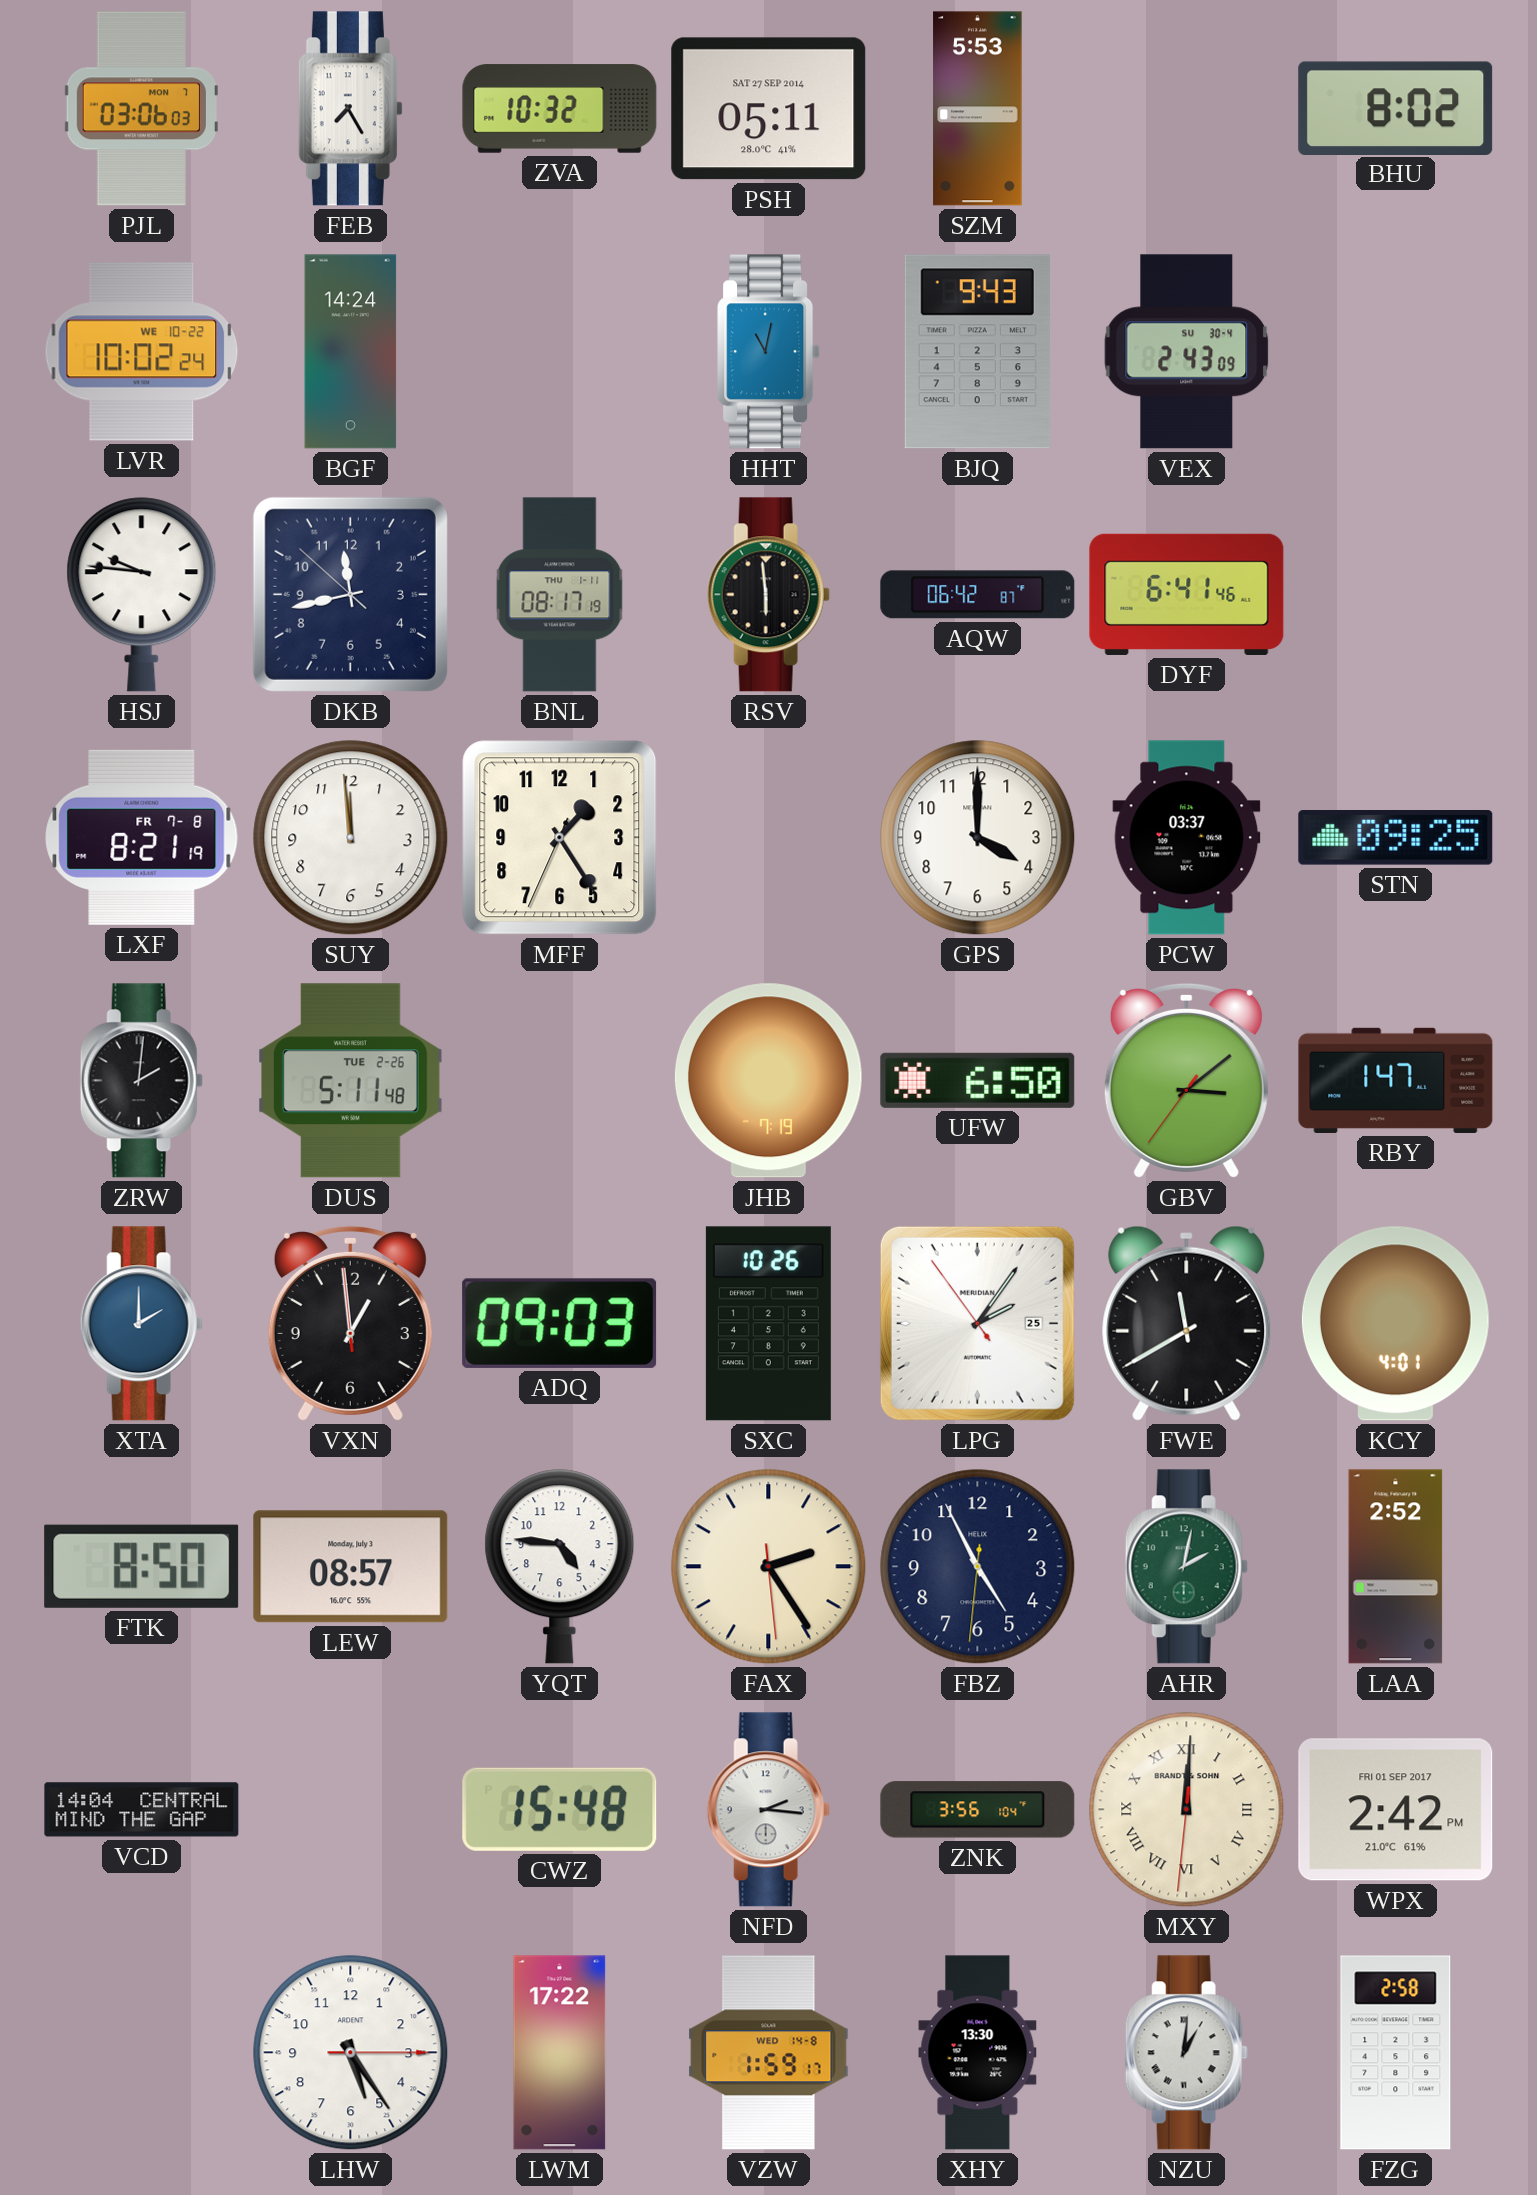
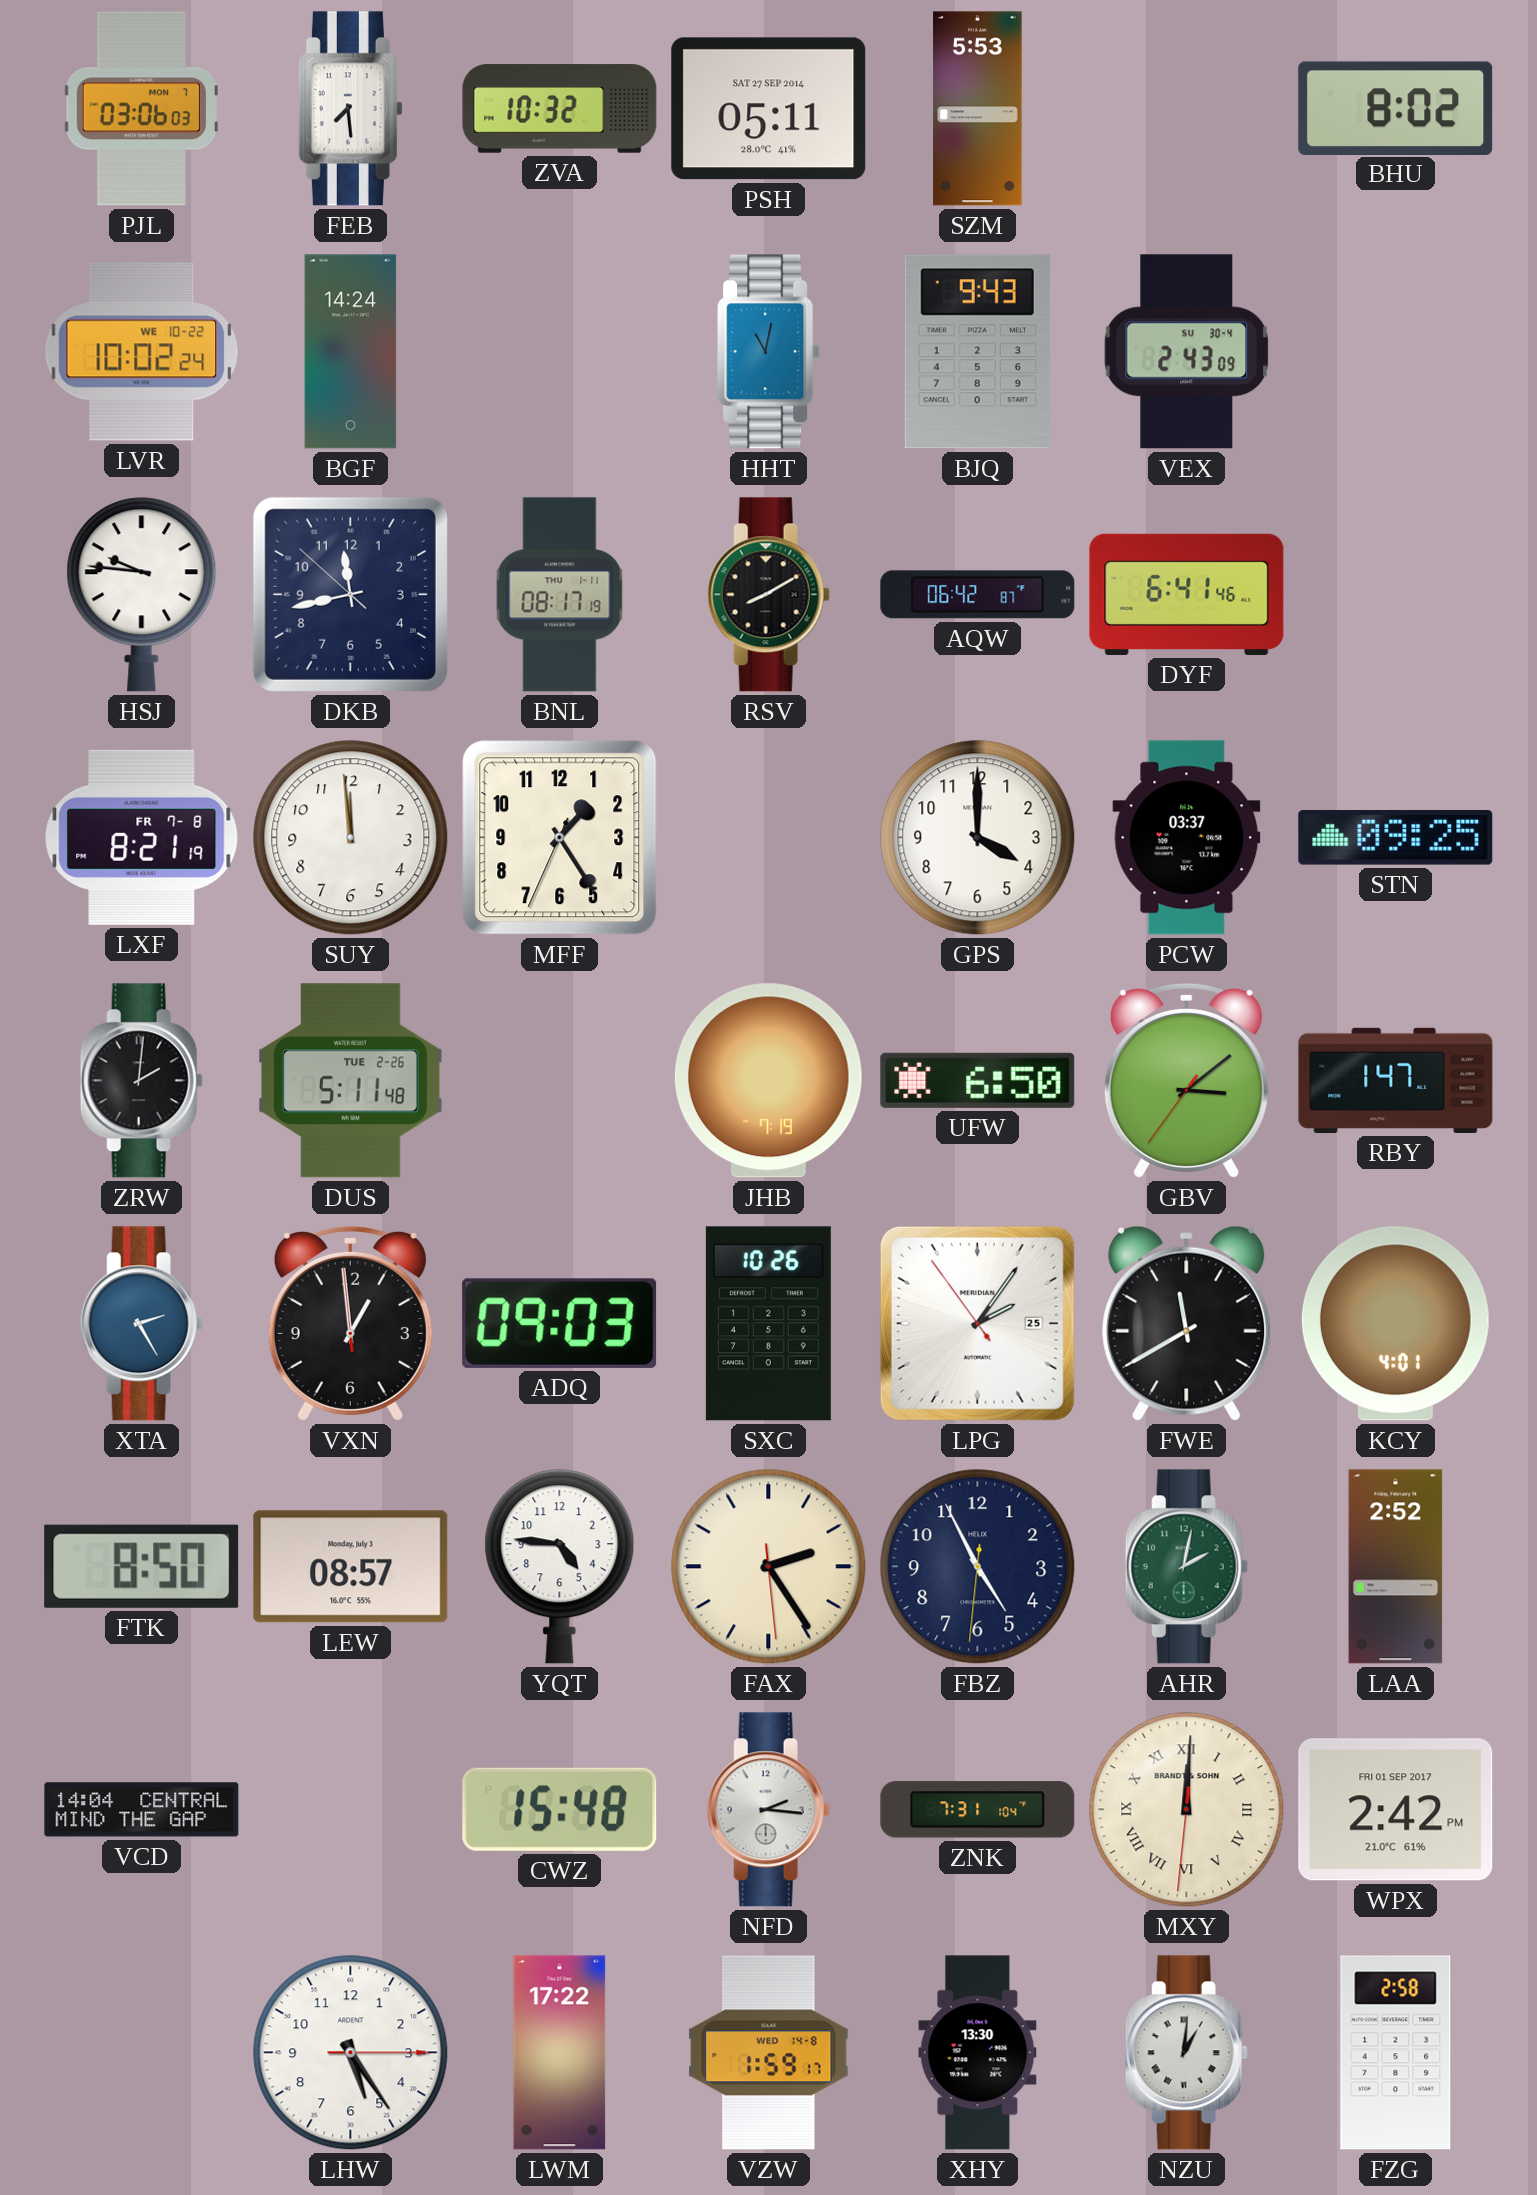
FEB: 7:25 -> 7:29 (350, 109)
RSV: 5:59 -> 8:10 (768, 595)
XTA: 2:00 -> 2:25 (141, 1324)
ZNK: 3:56 -> 7:31 (978, 1810)
